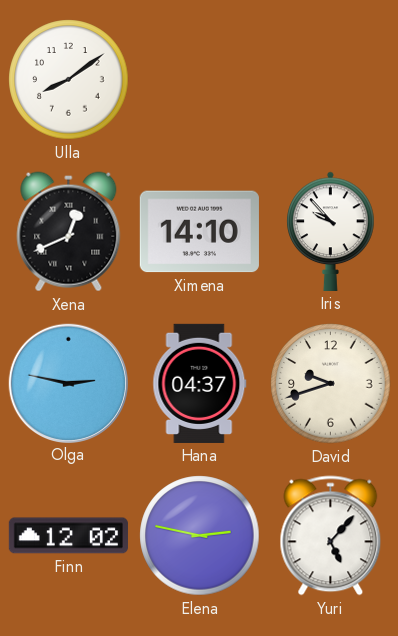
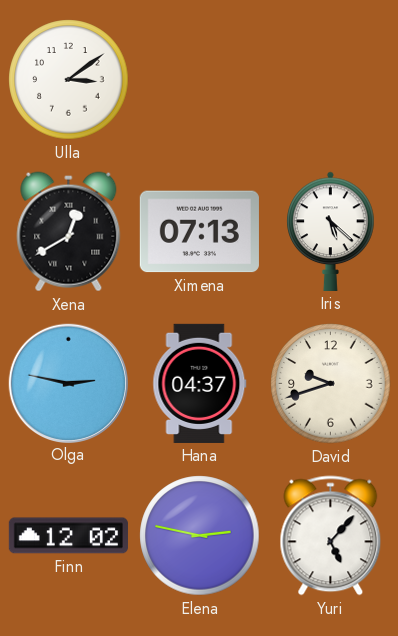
Ulla: 8:09 -> 3:09 (69, 80)
Xena: 12:41 -> 12:40 (69, 232)
Ximena: 14:10 -> 07:13 (199, 232)
Iris: 9:53 -> 5:22 (331, 231)
